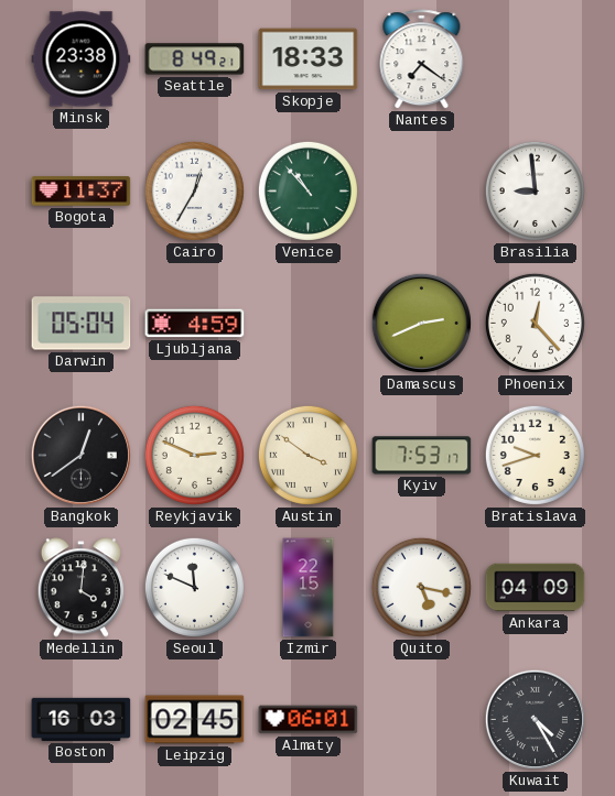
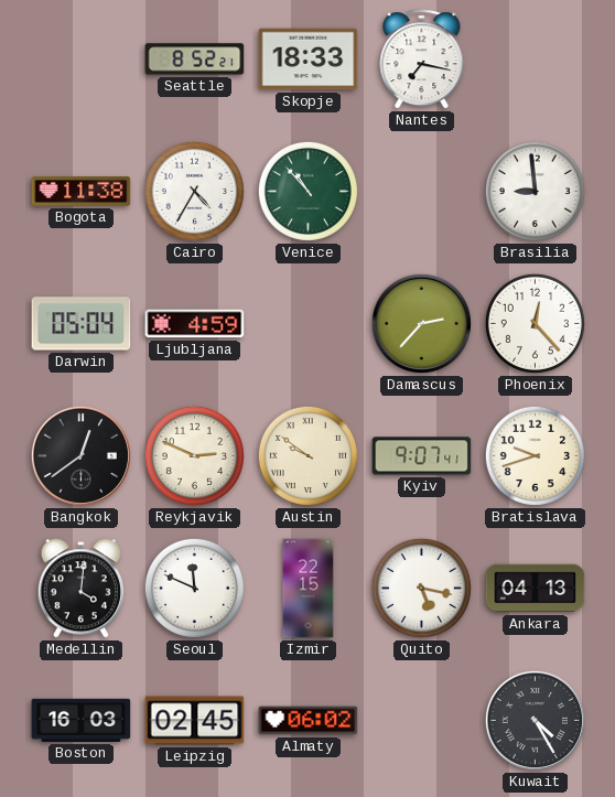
Minsk: 23:38 -> none (82, 59)
Seattle: 8:49 -> 8:52 (195, 60)
Nantes: 7:21 -> 7:17 (422, 60)
Bogota: 11:37 -> 11:38 (82, 192)
Cairo: 12:35 -> 4:35 (194, 191)
Damascus: 2:41 -> 2:37 (421, 323)
Austin: 3:51 -> 9:51 (307, 455)
Kyiv: 7:53 -> 9:07 (422, 456)
Ankara: 04:09 -> 04:13 (536, 589)
Almaty: 06:01 -> 06:02 (309, 721)
